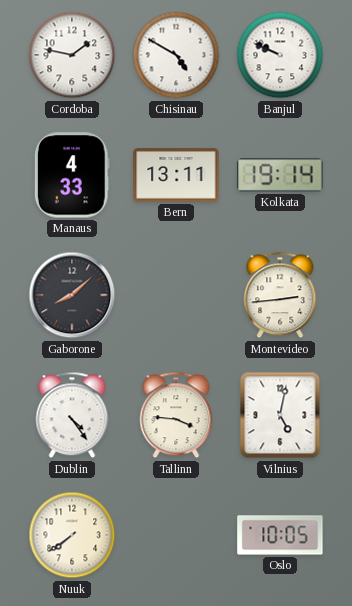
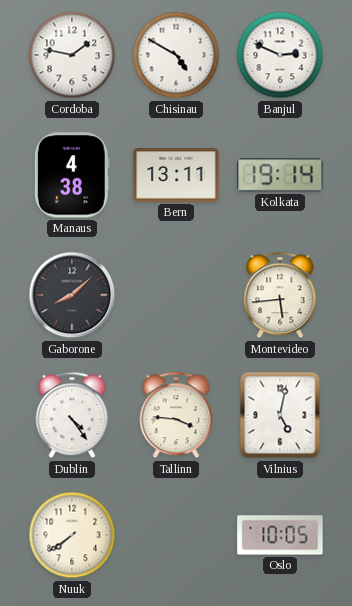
Banjul: 9:49 -> 2:49 (280, 55)
Manaus: 4:33 -> 4:38 (72, 175)
Montevideo: 2:44 -> 5:44 (280, 295)
